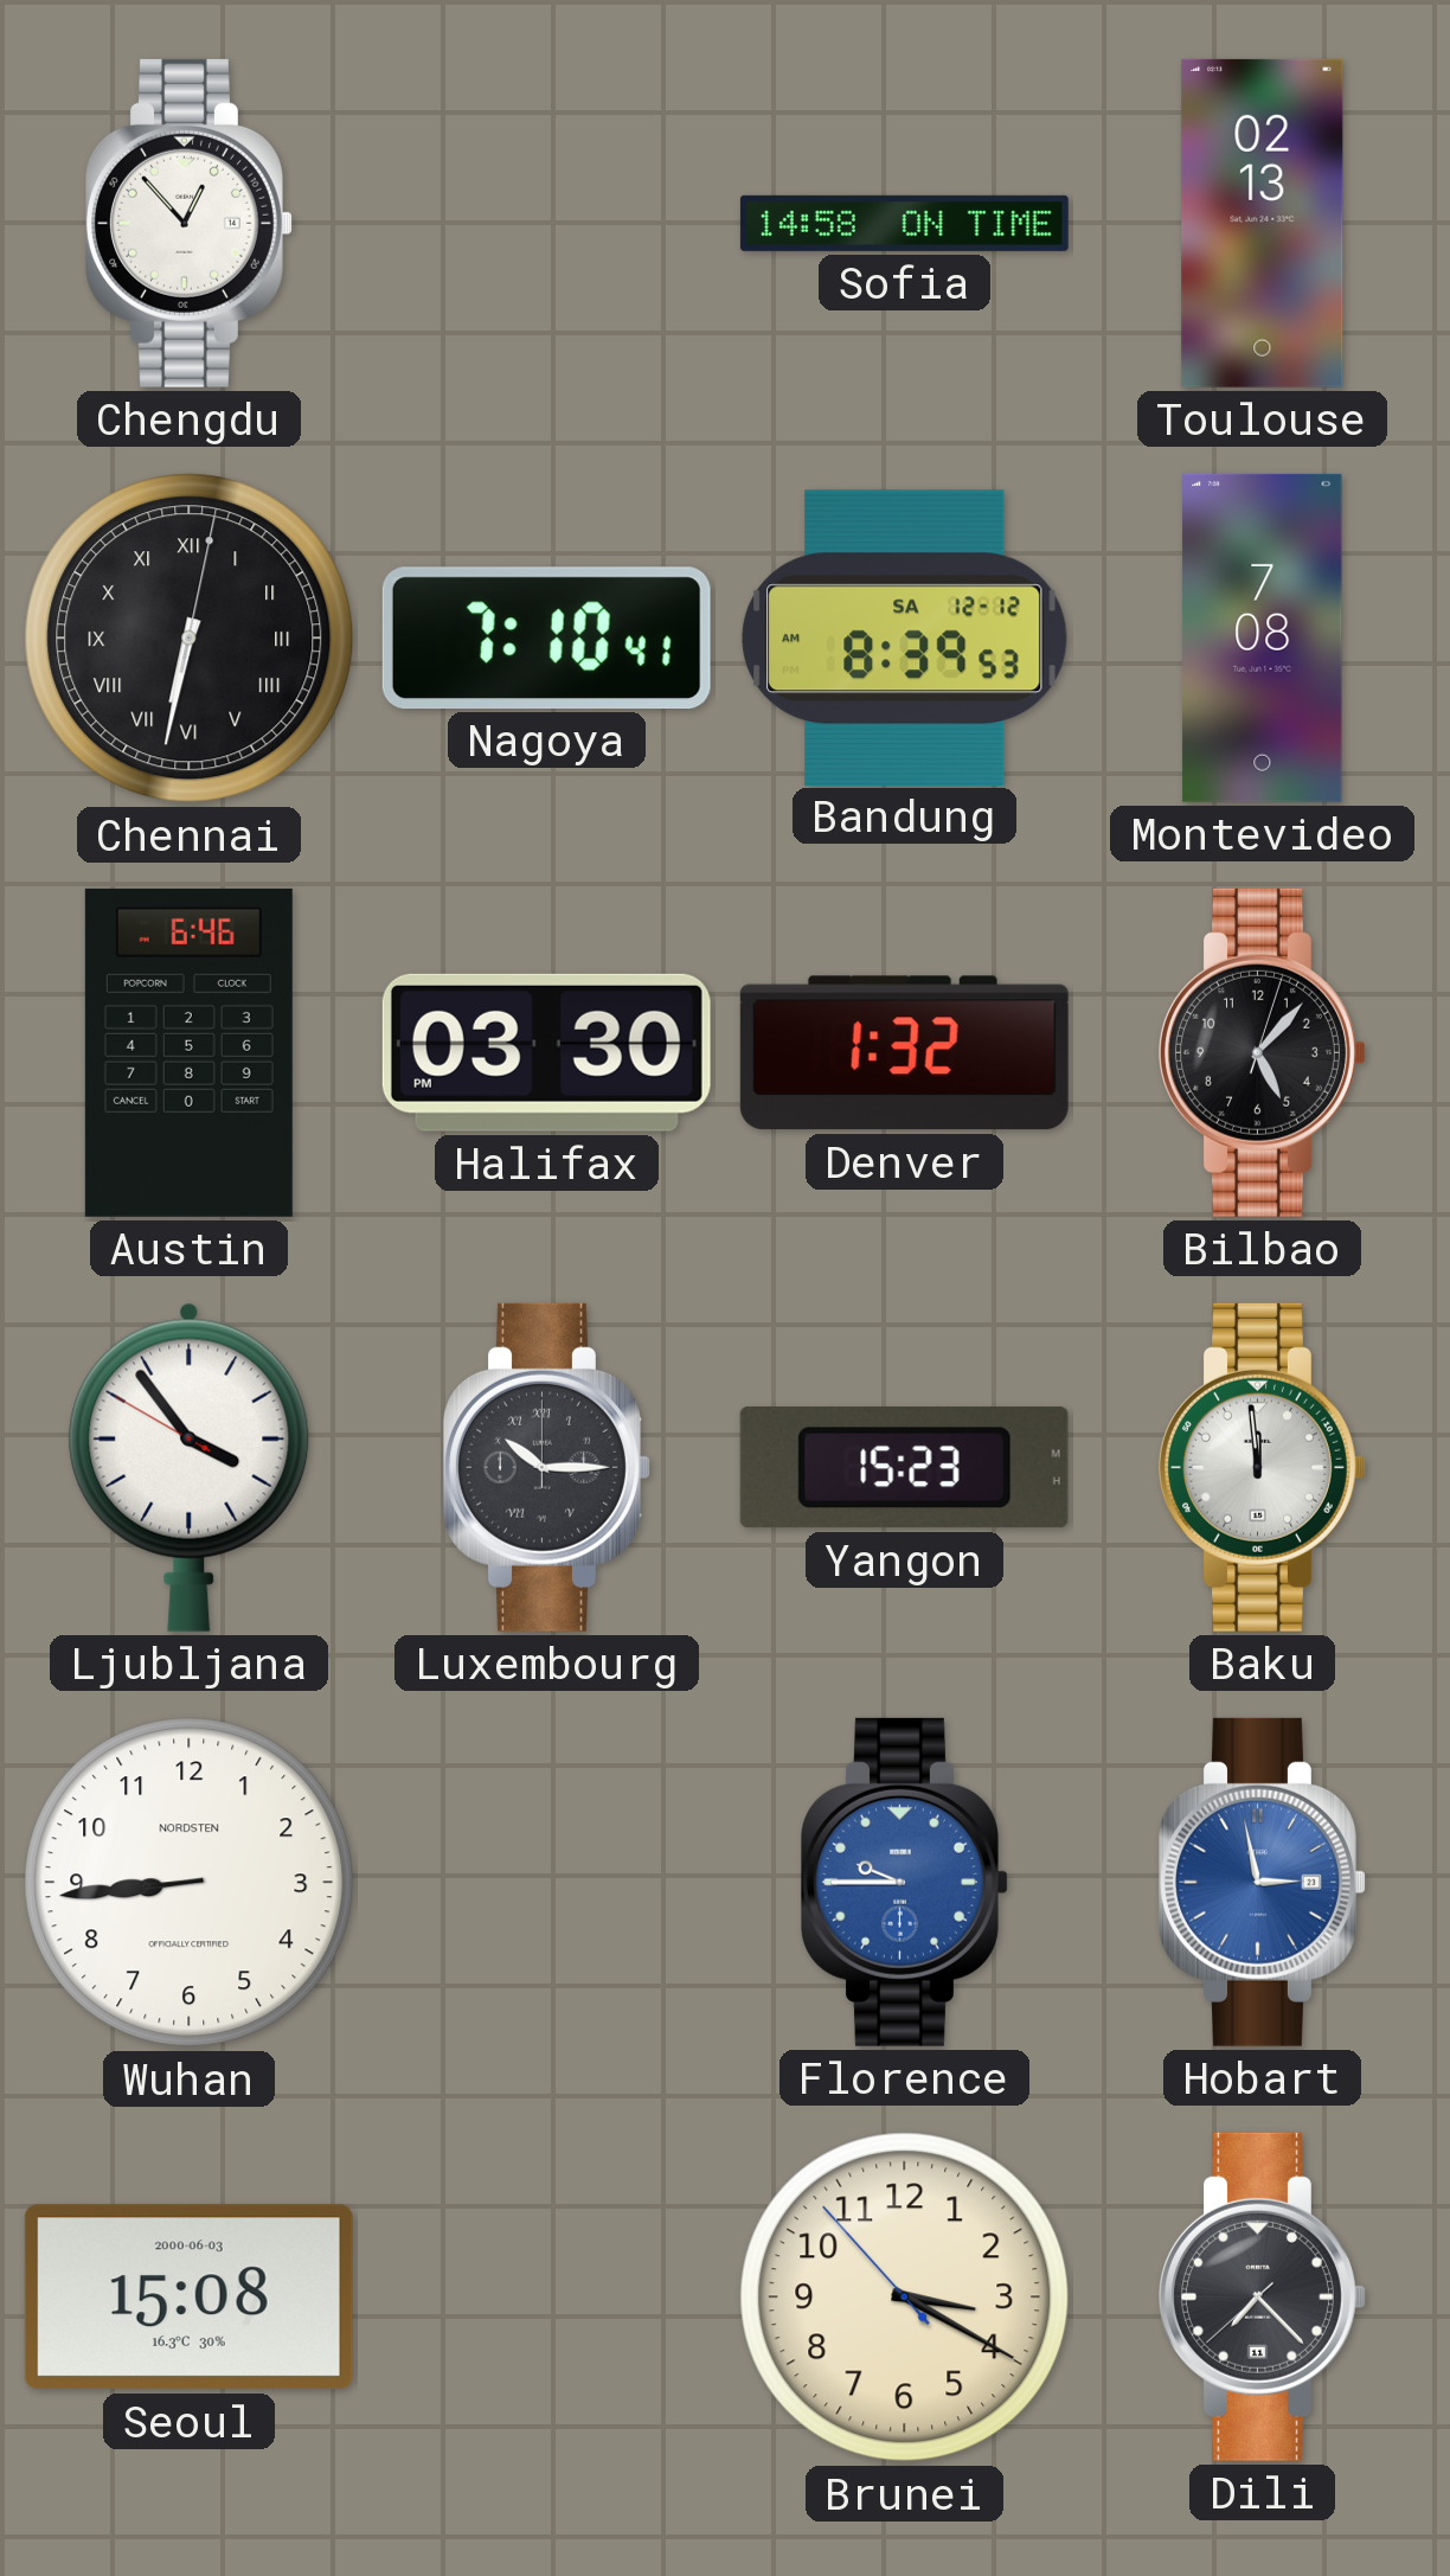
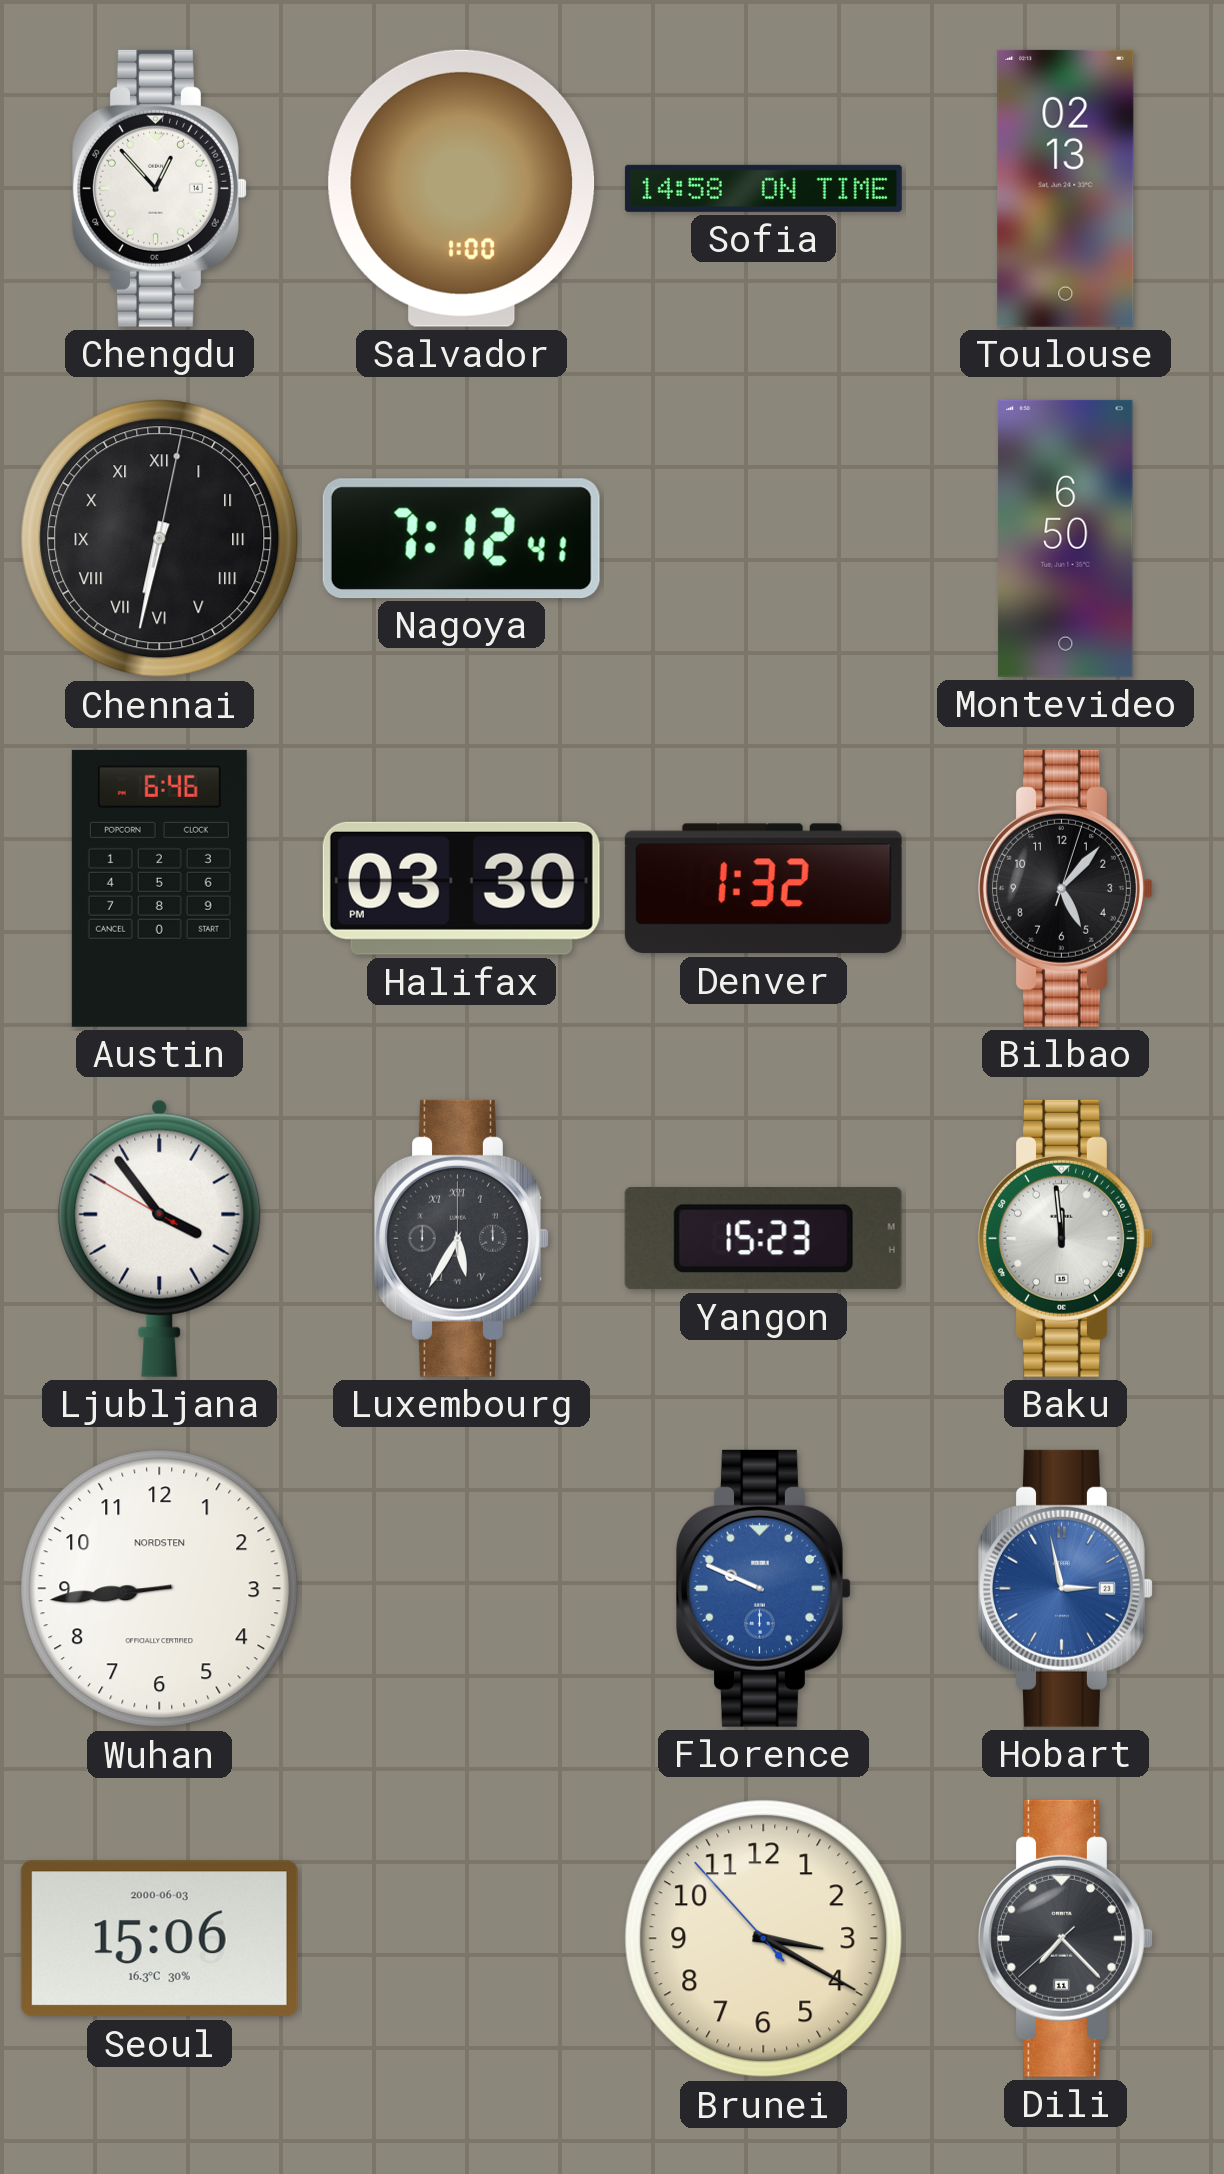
Salvador: none -> 1:00 (462, 188)
Nagoya: 7:10 -> 7:12 (461, 538)
Bandung: 8:39 -> none (904, 637)
Montevideo: 7:08 -> 6:50 (1066, 538)
Luxembourg: 10:15 -> 5:35 (462, 1238)
Florence: 9:45 -> 9:49 (764, 1588)
Seoul: 15:08 -> 15:06 (159, 1939)
